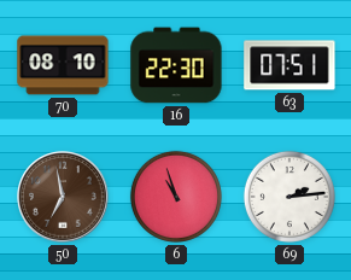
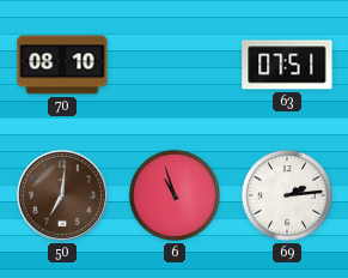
16: 22:30 -> none (176, 65)
50: 6:58 -> 7:01 (62, 195)
